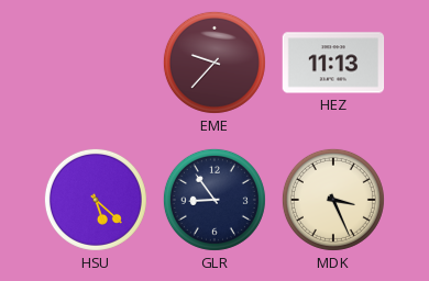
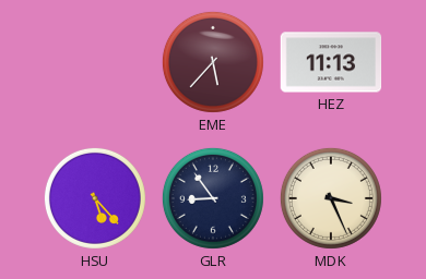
EME: 9:37 -> 5:37 (213, 62)
HSU: 5:22 -> 5:23 (95, 198)
